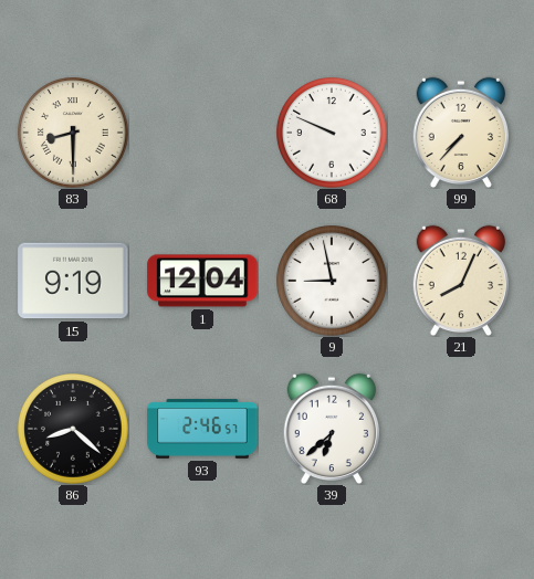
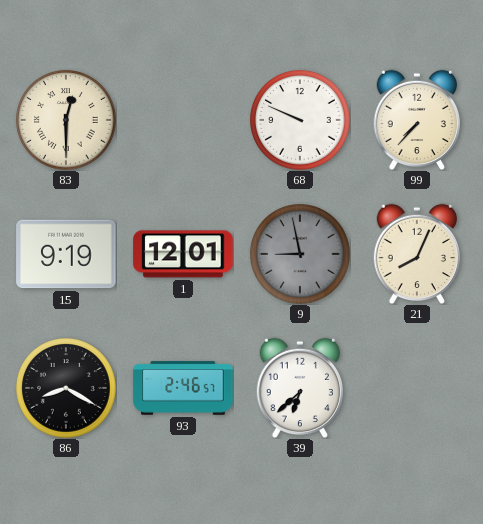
83: 8:30 -> 12:30 (67, 121)
1: 12:04 -> 12:01 (183, 254)
9 dial: white -> grey (301, 255)
86: 8:22 -> 8:20 (67, 389)
